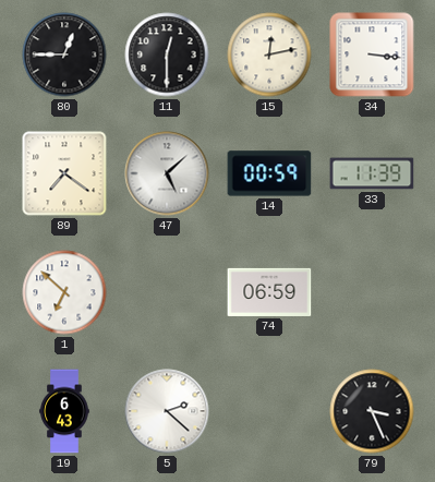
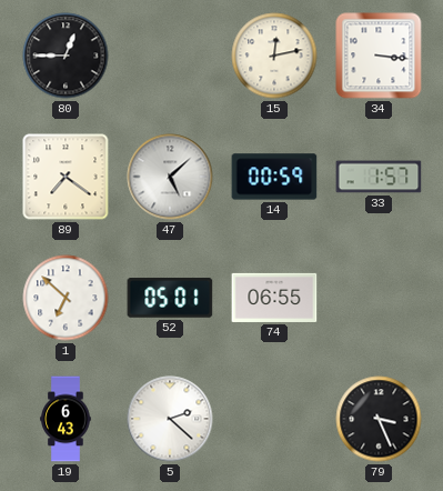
11: 12:30 -> none (167, 55)
33: 11:39 -> 1:57 (379, 177)
52: none -> 05:01 (170, 298)
74: 06:59 -> 06:55 (274, 298)
